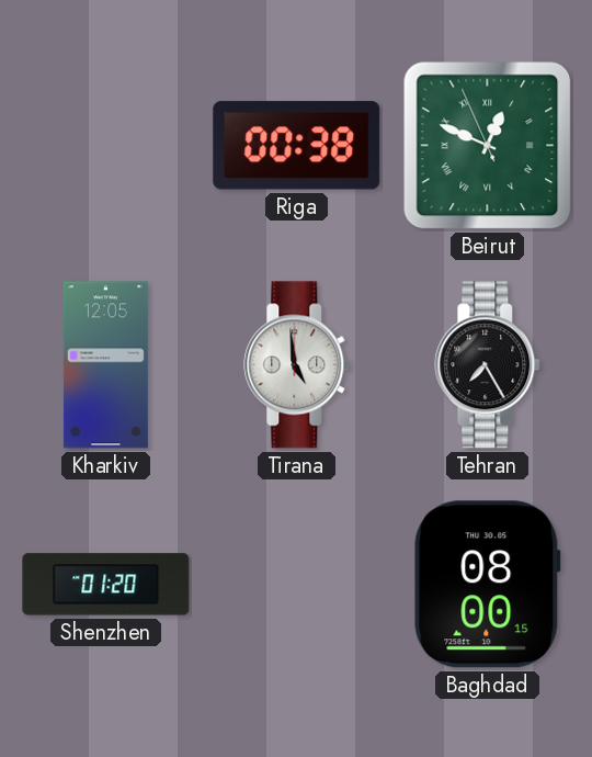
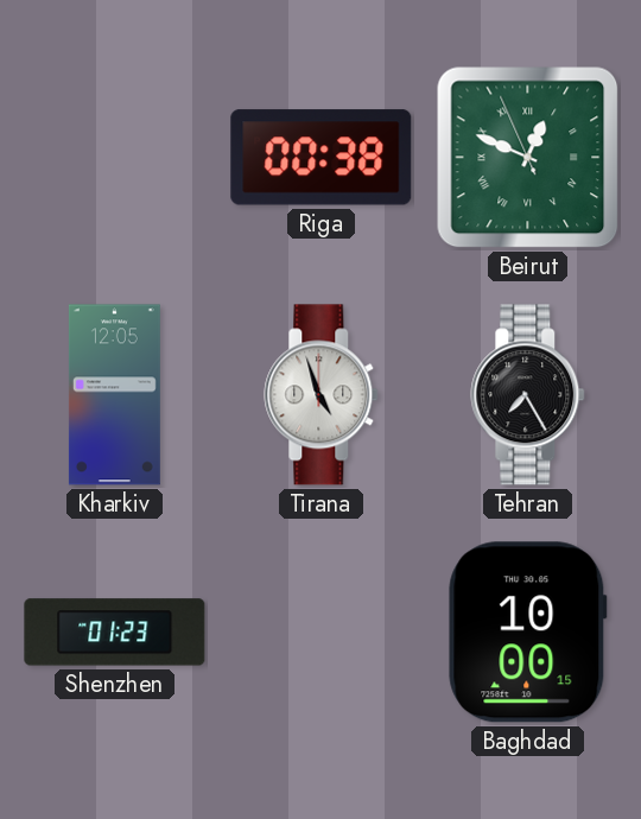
Tirana: 4:59 -> 4:57 (322, 395)
Shenzhen: 01:20 -> 01:23 (115, 633)
Baghdad: 08:00 -> 10:00 (528, 633)
